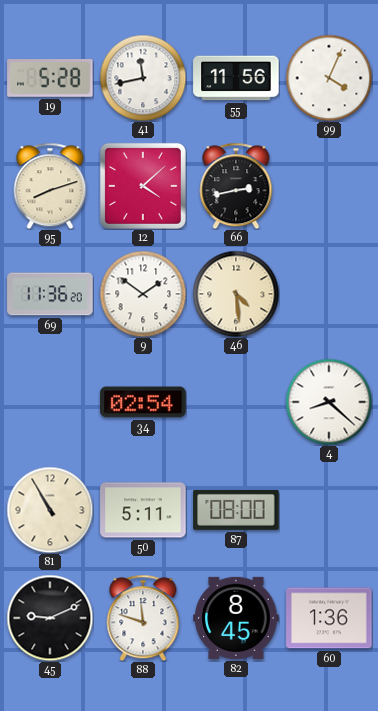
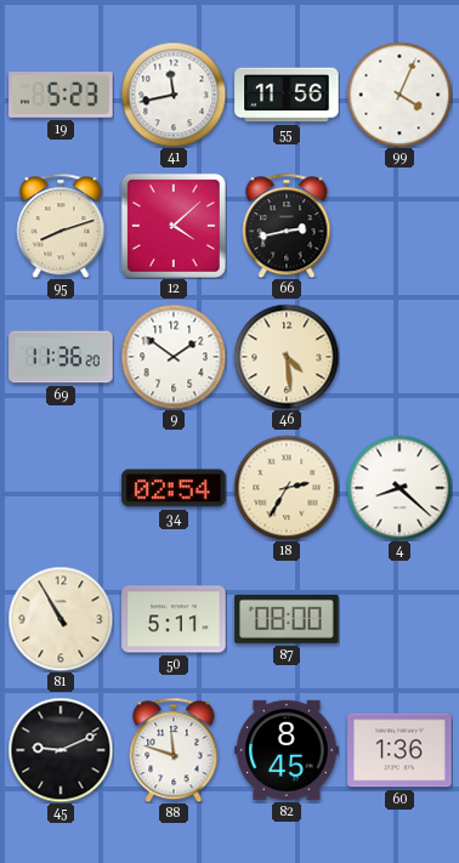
19: 5:28 -> 5:23 (61, 96)
18: none -> 2:35 (287, 488)
